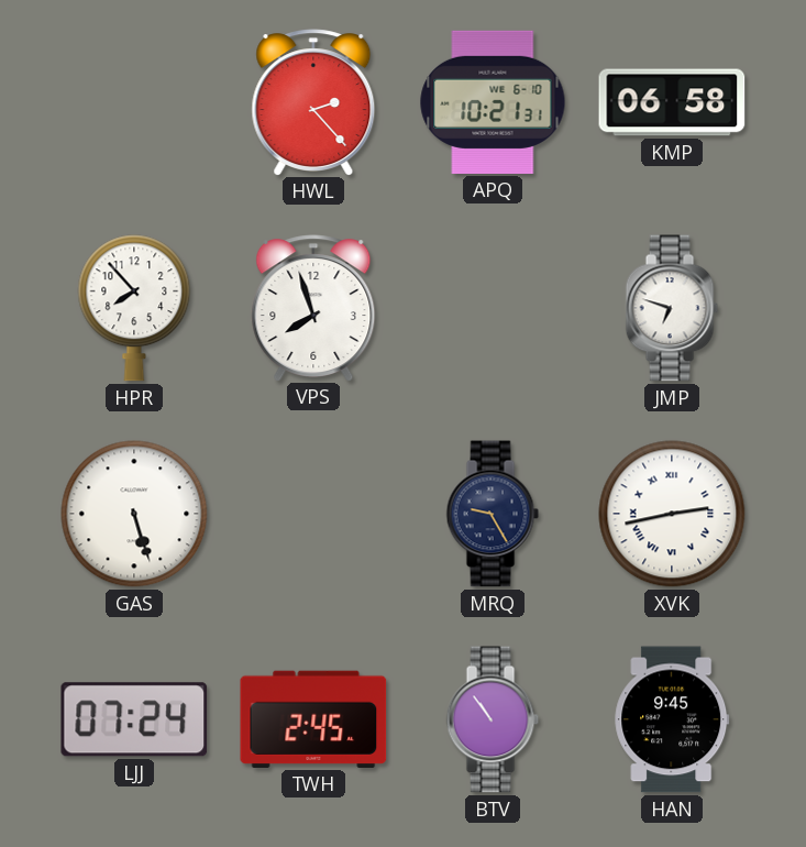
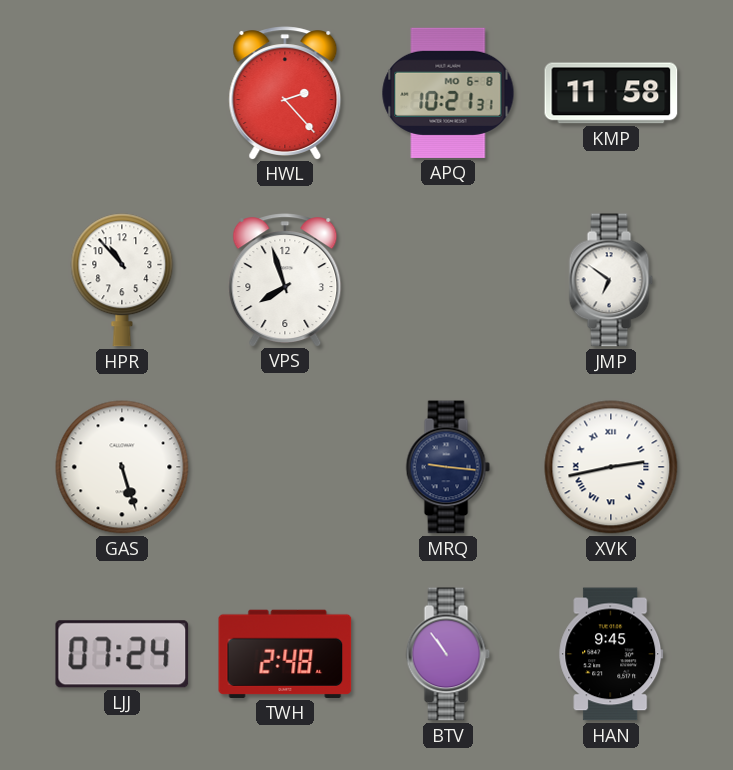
APQ date: WE 6-10 -> MO 6-8 (448, 93)
KMP: 06:58 -> 11:58 (611, 93)
HPR: 7:53 -> 10:53 (122, 280)
JMP: 6:48 -> 6:51 (611, 280)
MRQ: 9:25 -> 9:16 (448, 467)
TWH: 2:45 -> 2:48 (285, 654)
